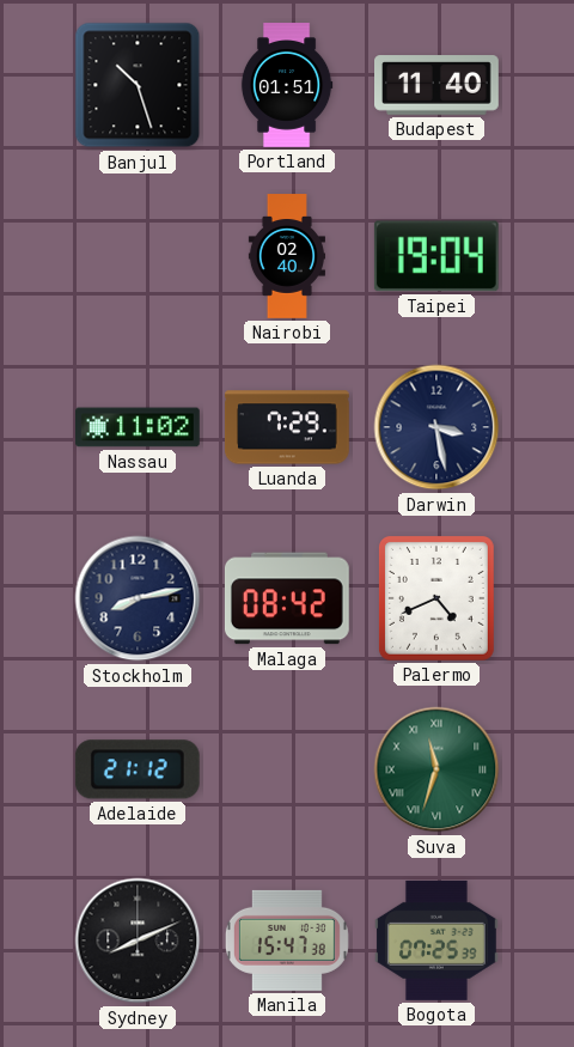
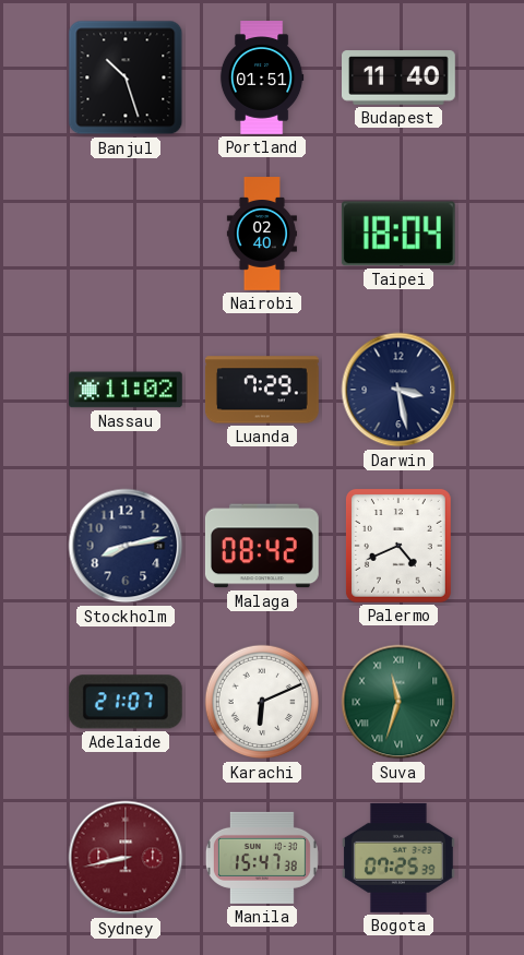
Taipei: 19:04 -> 18:04 (398, 234)
Adelaide: 21:12 -> 21:07 (126, 702)
Karachi: none -> 6:11 (262, 702)
Sydney: 8:11 -> 8:43 (126, 858)
Sydney dial: black -> burgundy (126, 858)
